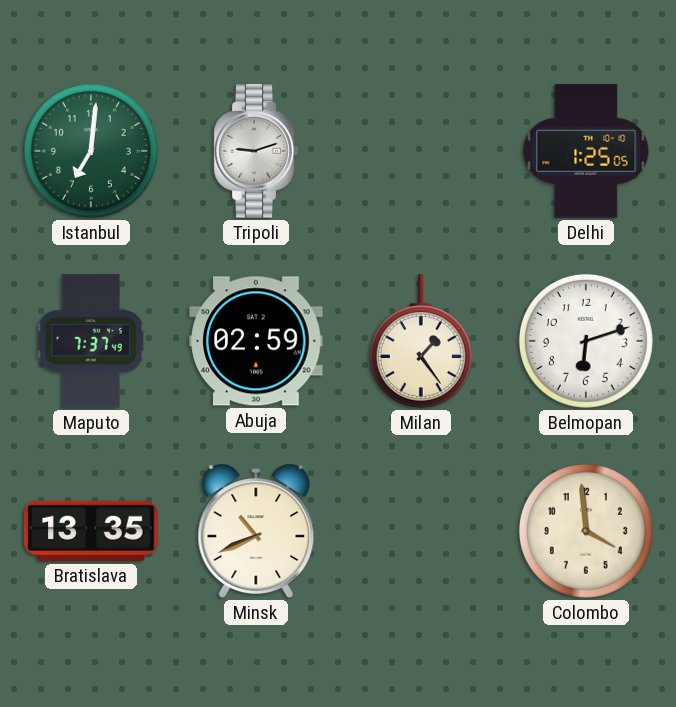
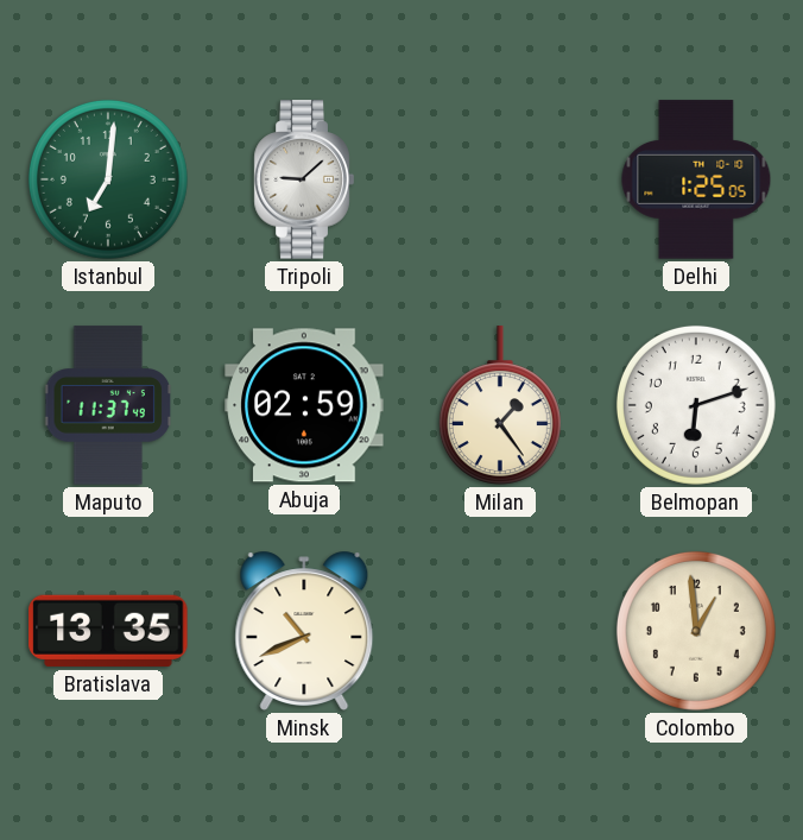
Tripoli: 9:12 -> 9:08 (304, 179)
Maputo: 7:37 -> 11:37 (108, 405)
Colombo: 3:59 -> 12:59 (696, 631)
